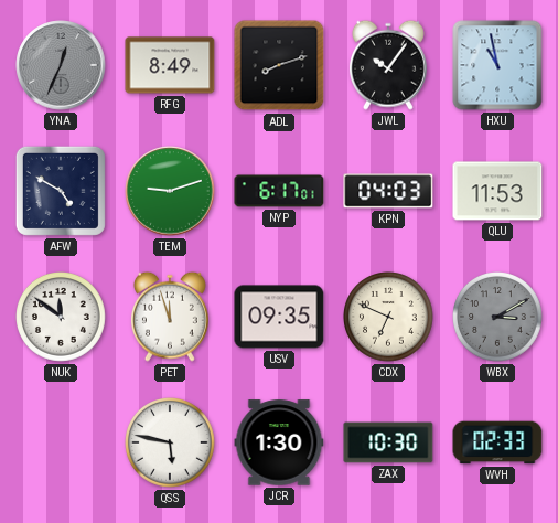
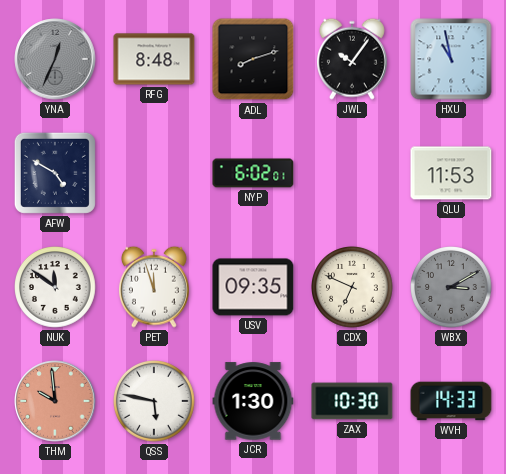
RFG: 8:49 -> 8:48 (154, 59)
TEM: 9:12 -> none (170, 191)
NYP: 6:17 -> 6:02 (253, 173)
KPN: 04:03 -> none (388, 191)
THM: none -> 9:59 (55, 401)
WVH: 02:33 -> 14:33 (451, 401)
